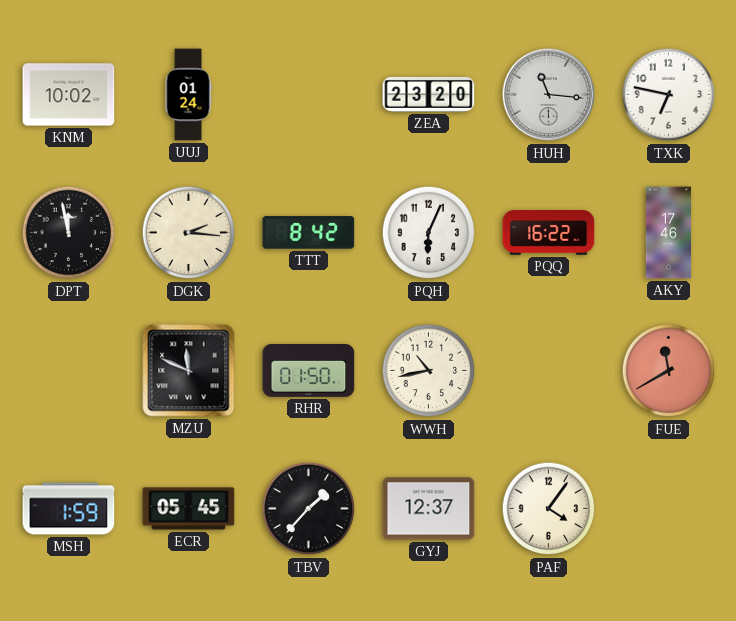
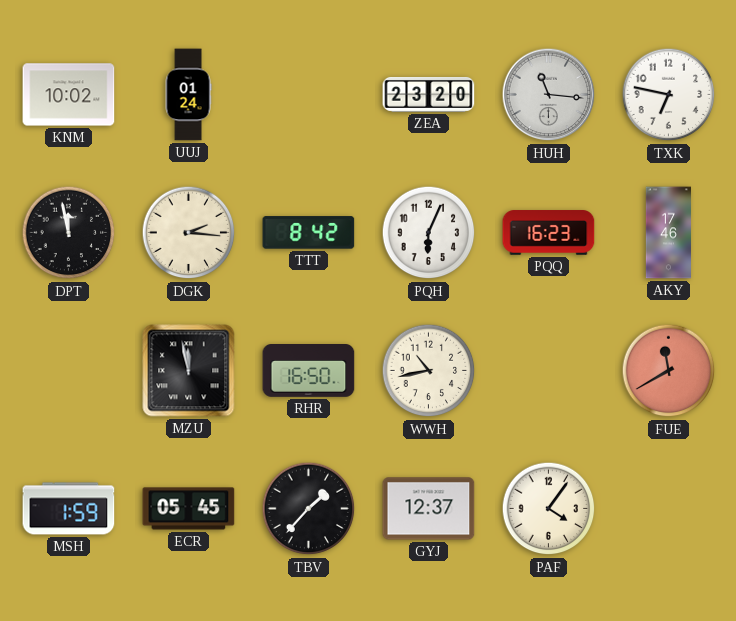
PQQ: 16:22 -> 16:23 (549, 233)
MZU: 11:49 -> 11:58 (189, 371)
RHR: 01:50 -> 16:50 (309, 371)
